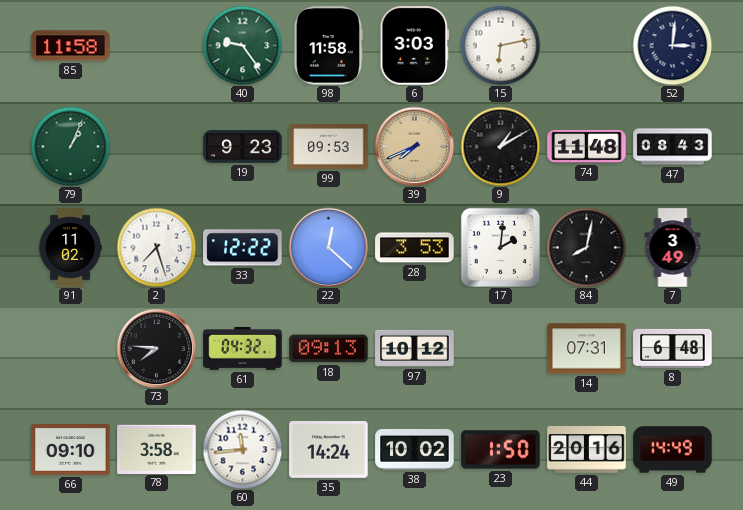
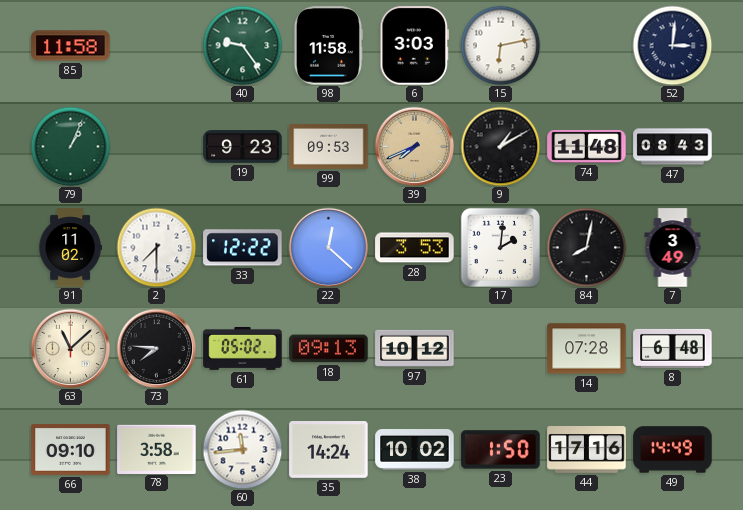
2: 7:27 -> 7:30 (156, 247)
63: none -> 11:08 (70, 348)
61: 04:32 -> 05:02 (243, 348)
14: 07:31 -> 07:28 (587, 349)
44: 20:16 -> 17:16 (587, 450)
